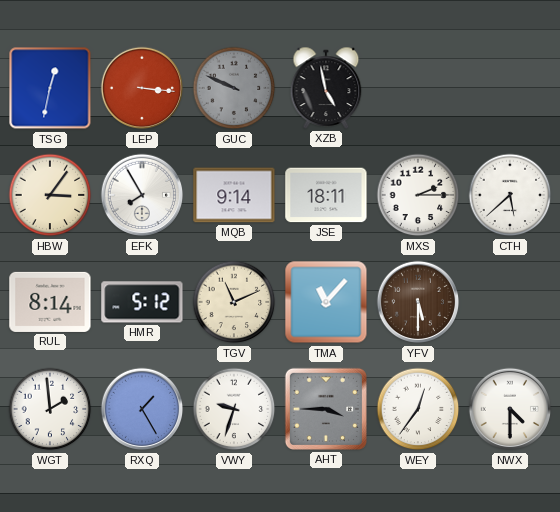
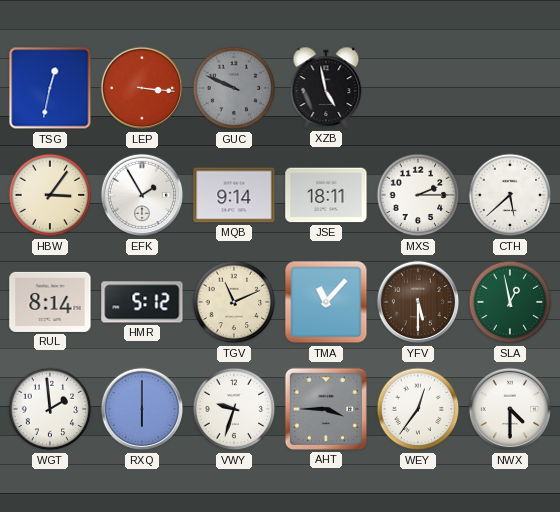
EFK: 7:55 -> 1:55 (142, 195)
SLA: none -> 12:58 (510, 302)
RXQ: 1:25 -> 6:00 (142, 409)
